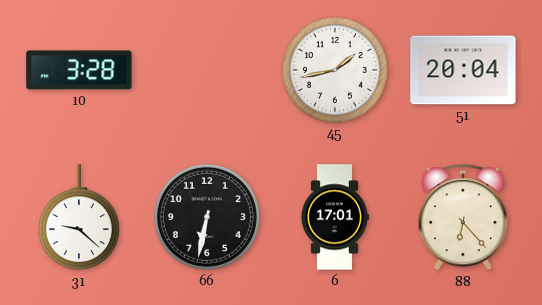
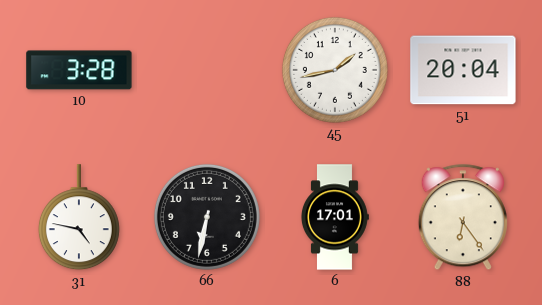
31: 9:22 -> 4:47 (79, 218)
88: 6:23 -> 6:24 (463, 218)
